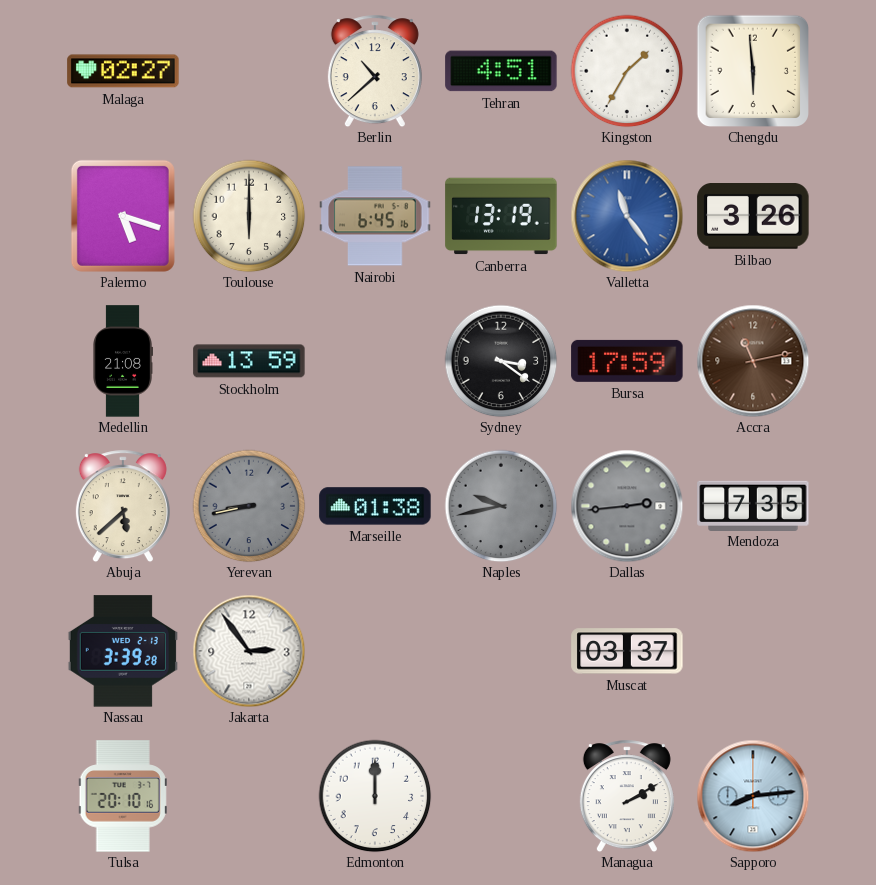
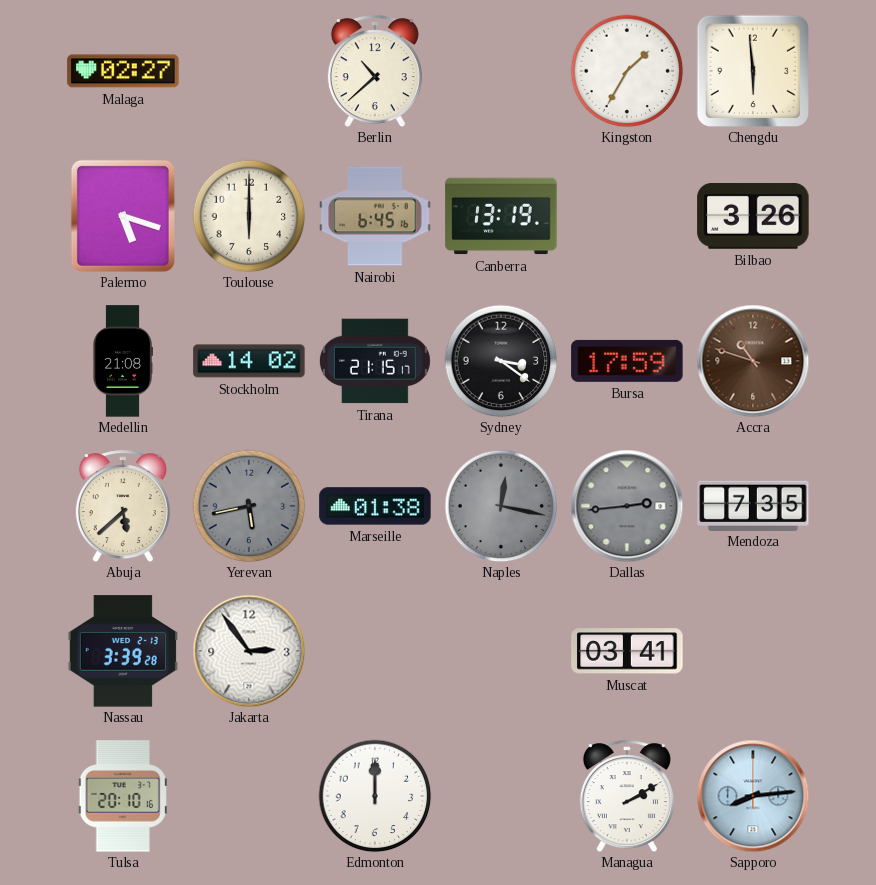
Tehran: 4:51 -> none (501, 71)
Valletta: 11:24 -> none (627, 216)
Stockholm: 13:59 -> 14:02 (249, 361)
Tirana: none -> 21:15 (375, 361)
Accra: 11:13 -> 10:48 (753, 361)
Yerevan: 8:43 -> 5:43 (249, 506)
Naples: 9:43 -> 12:17 (501, 506)
Muscat: 03:37 -> 03:41 (627, 651)
